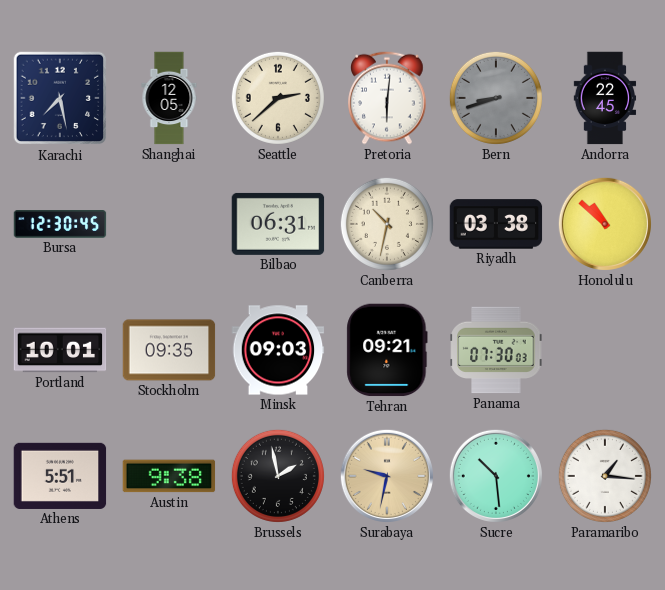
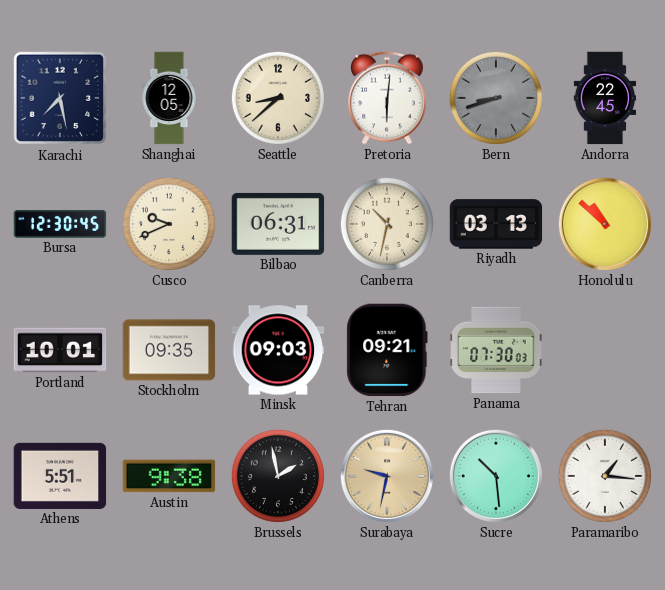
Seattle: 2:38 -> 8:38 (278, 98)
Cusco: none -> 9:41 (169, 224)
Riyadh: 03:38 -> 03:13 (496, 224)
